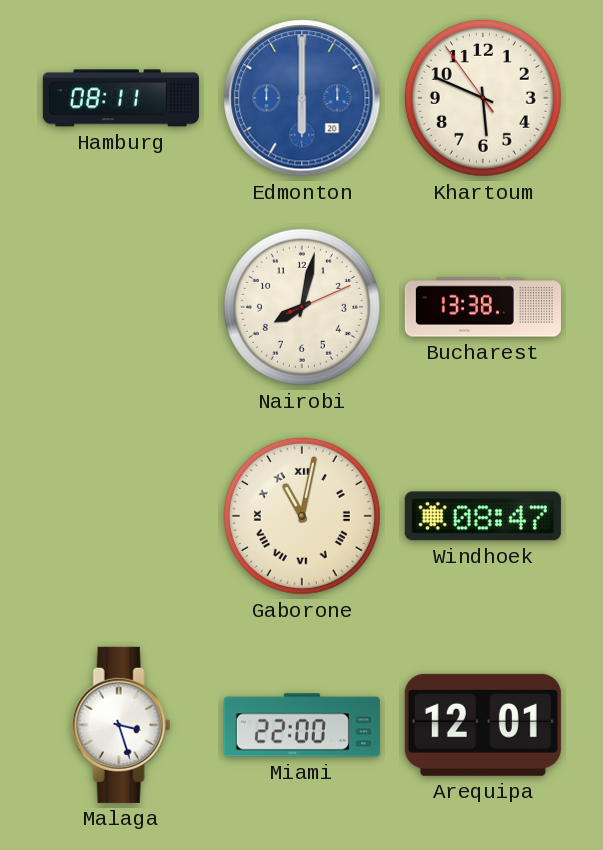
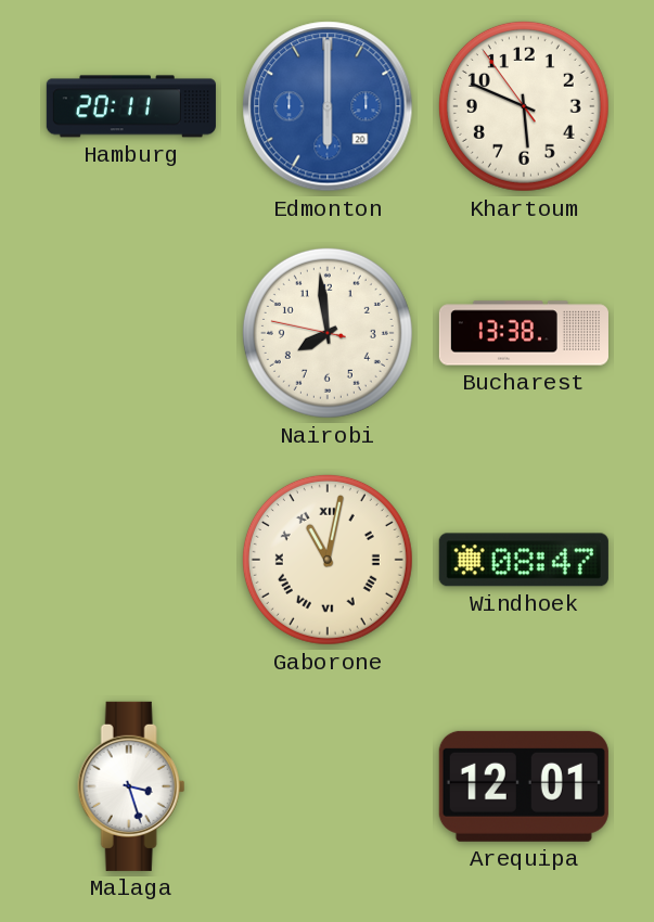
Hamburg: 08:11 -> 20:11 (131, 106)
Nairobi: 8:02 -> 7:58 (328, 333)
Miami: 22:00 -> none (302, 725)
